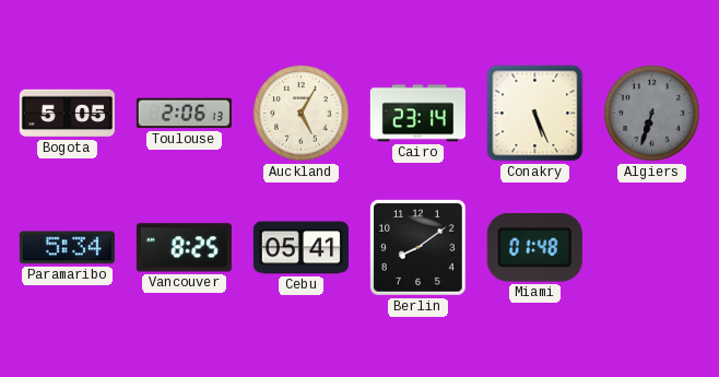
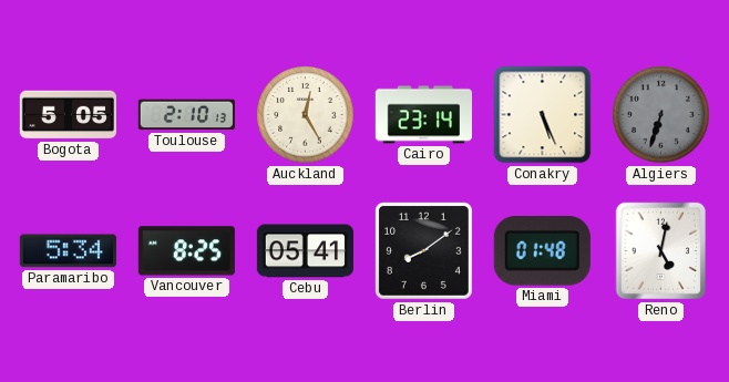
Toulouse: 2:06 -> 2:10 (186, 115)
Auckland: 5:05 -> 12:25 (306, 115)
Reno: none -> 5:02 (661, 251)
